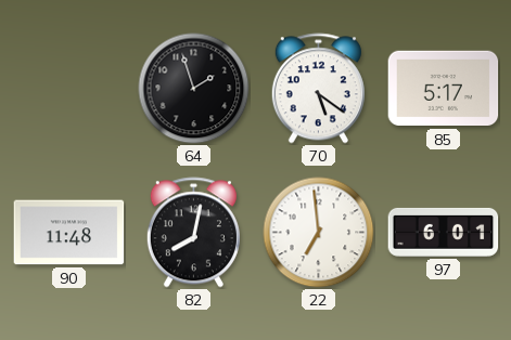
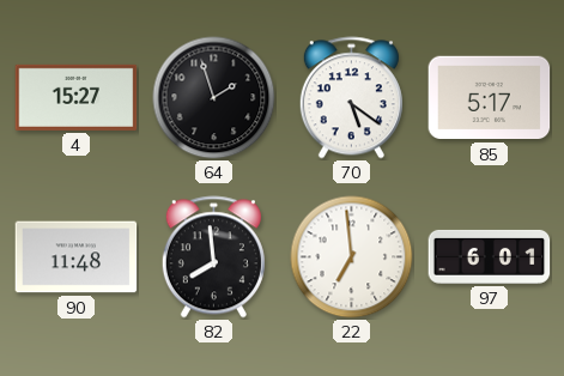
4: none -> 15:27 (77, 97)
82: 8:02 -> 7:59 (213, 257)
